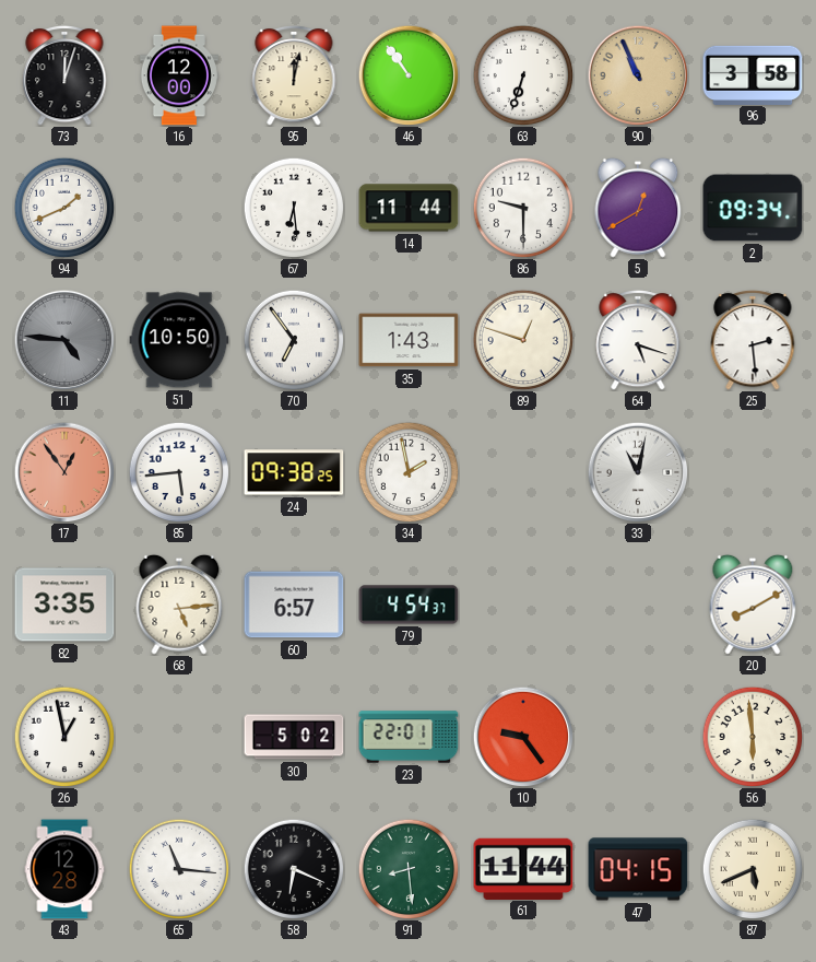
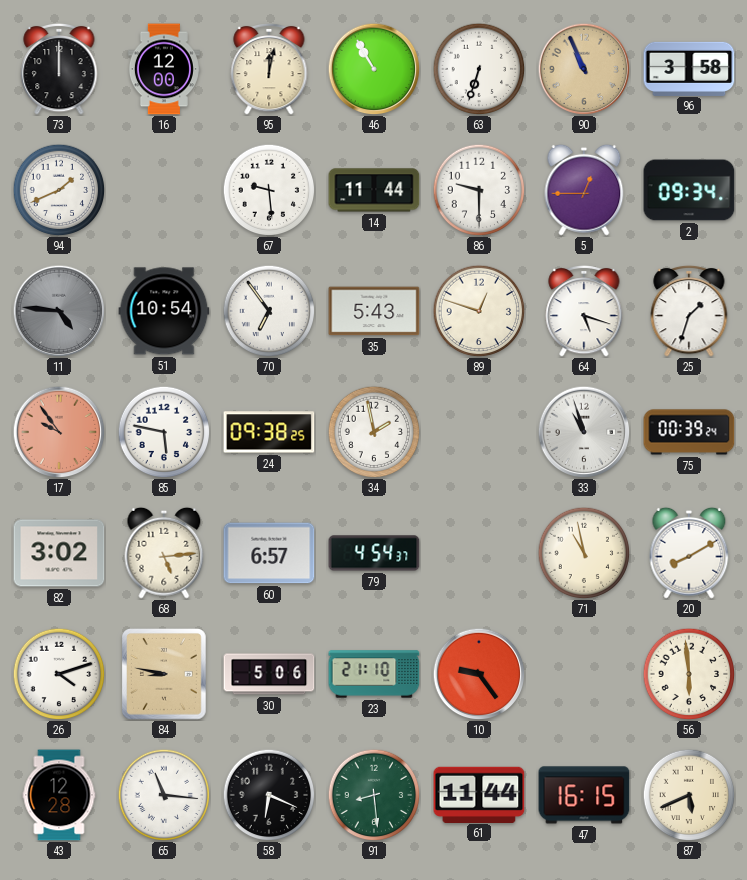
73: 12:03 -> 12:00 (59, 69)
46: 10:54 -> 10:55 (374, 69)
67: 6:29 -> 9:29 (269, 190)
5: 12:40 -> 12:45 (584, 190)
51: 10:50 -> 10:54 (164, 311)
35: 1:43 -> 5:43 (374, 311)
25: 2:29 -> 1:33 (689, 311)
17: 12:54 -> 9:54 (59, 432)
85: 5:44 -> 5:47 (164, 432)
33: 11:02 -> 10:57 (584, 432)
75: none -> 00:39 (689, 432)
82: 3:35 -> 3:02 (59, 553)
71: none -> 10:58 (584, 553)
26: 12:58 -> 4:12 (59, 674)
84: none -> 8:47 (165, 675)
30: 5:02 -> 5:06 (269, 674)
23: 22:01 -> 21:10 (374, 674)
47: 04:15 -> 16:15 (584, 795)
